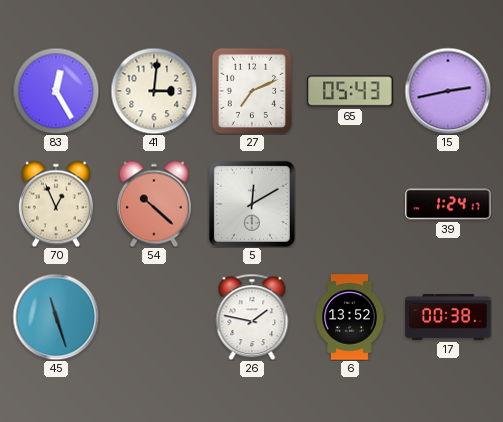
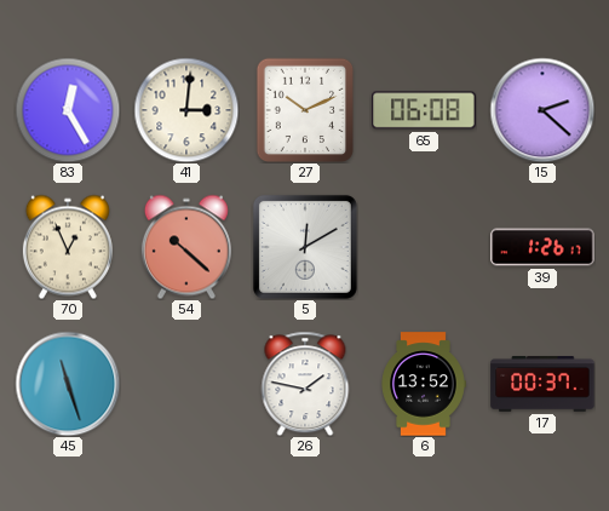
27: 7:11 -> 10:11 (304, 110)
65: 05:43 -> 06:08 (424, 110)
15: 2:43 -> 2:22 (542, 110)
39: 1:24 -> 1:26 (542, 247)
17: 00:38 -> 00:37 (542, 385)
